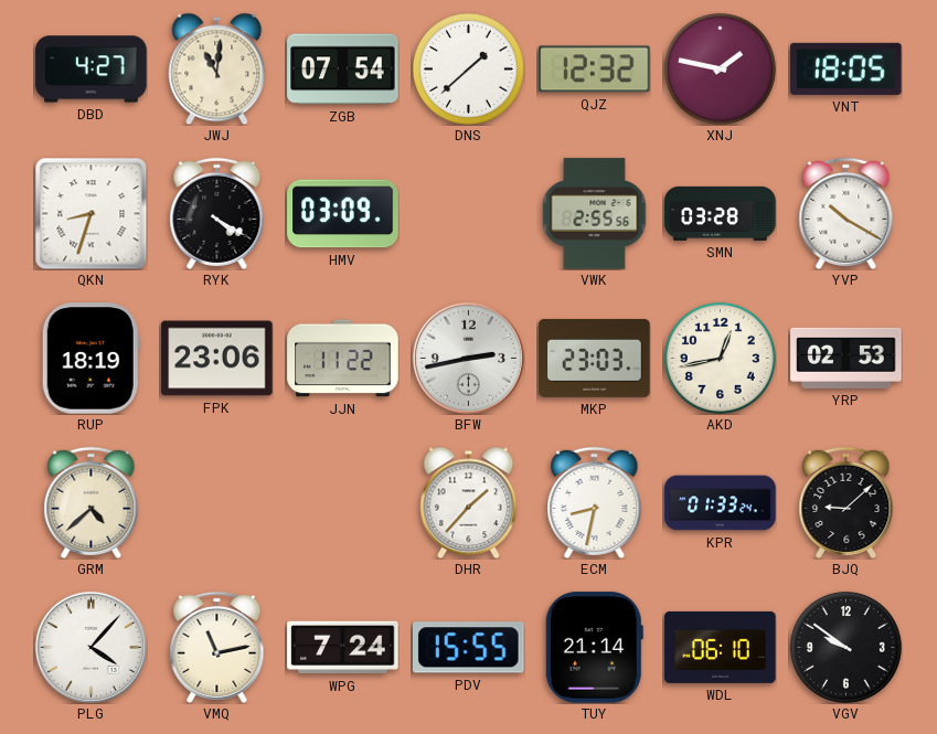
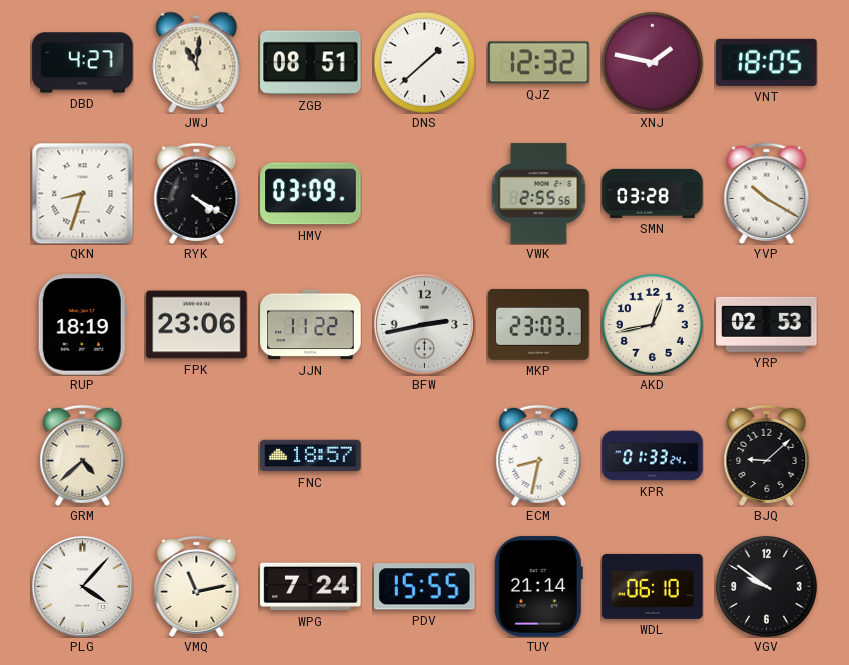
ZGB: 07:54 -> 08:51 (311, 63)
FNC: none -> 18:57 (311, 456)
DHR: 1:37 -> none (469, 502)
